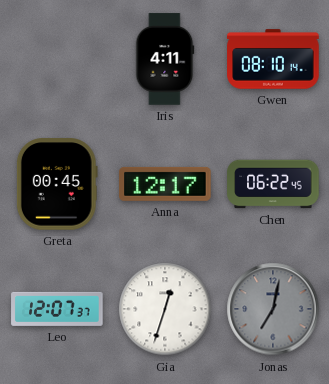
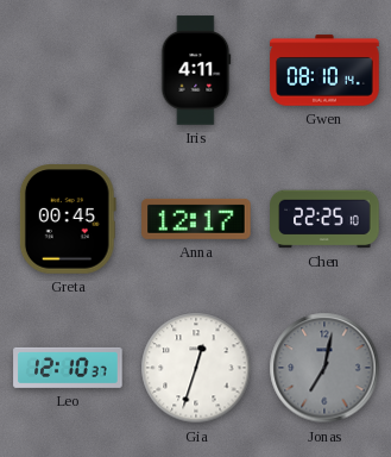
Chen: 06:22 -> 22:25 (324, 219)
Leo: 12:07 -> 12:10 (68, 368)
